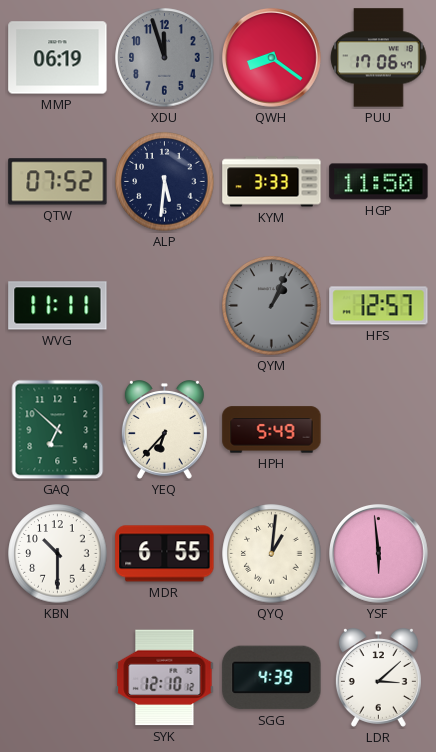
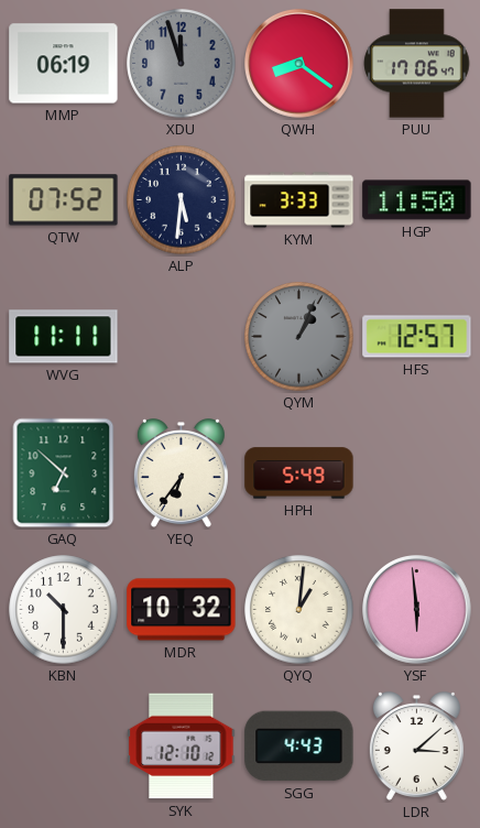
YEQ: 6:37 -> 6:36 (181, 473)
MDR: 6:55 -> 10:32 (182, 610)
SGG: 4:39 -> 4:43 (299, 747)
